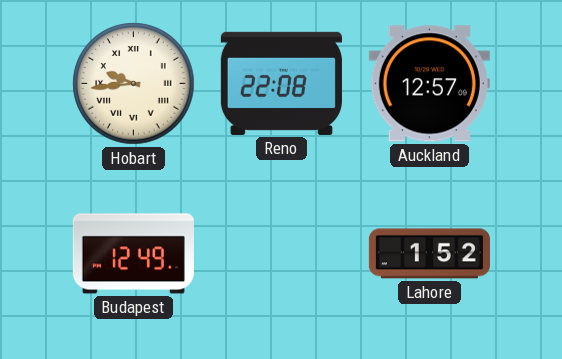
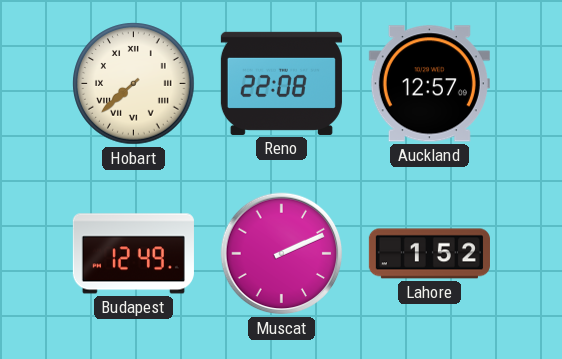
Hobart: 9:44 -> 7:38 (134, 84)
Muscat: none -> 2:11 (282, 254)
